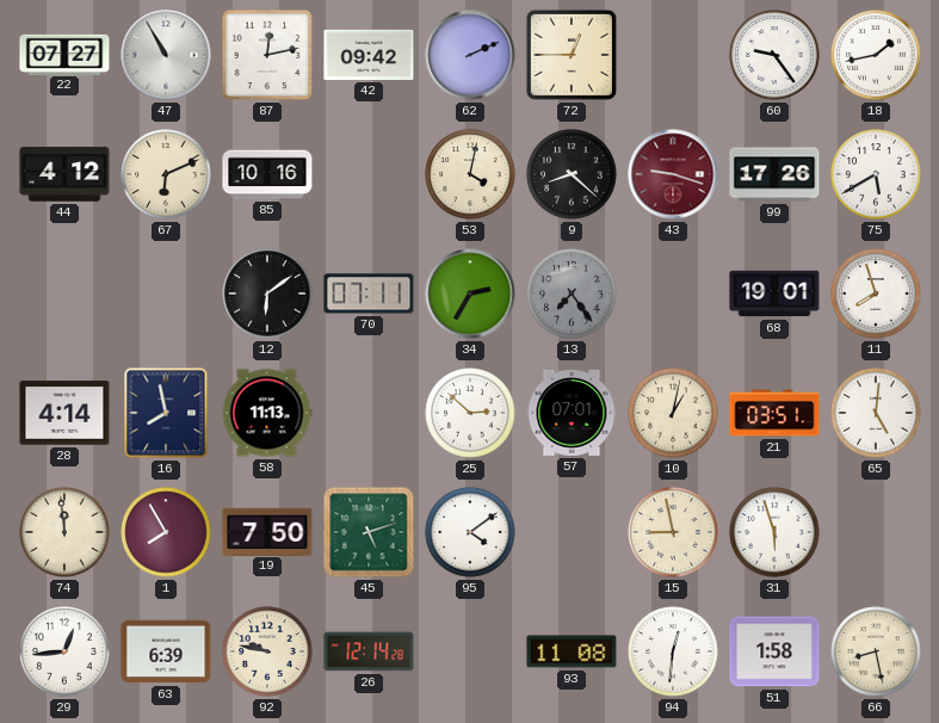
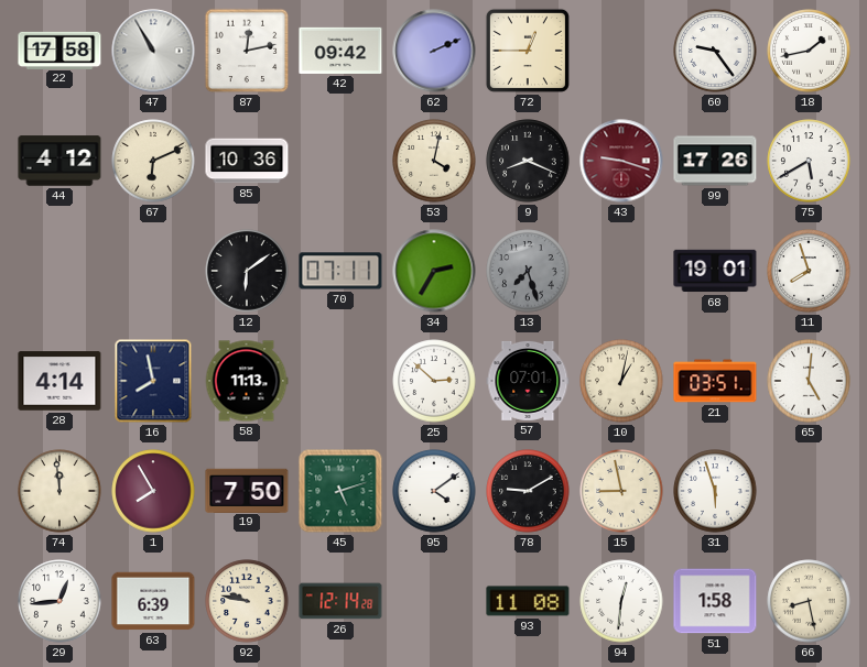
22: 07:27 -> 17:58 (59, 50)
85: 10:16 -> 10:36 (247, 161)
9: 8:22 -> 8:19 (528, 161)
13: 7:24 -> 7:27 (528, 271)
78: none -> 9:10 (528, 491)
